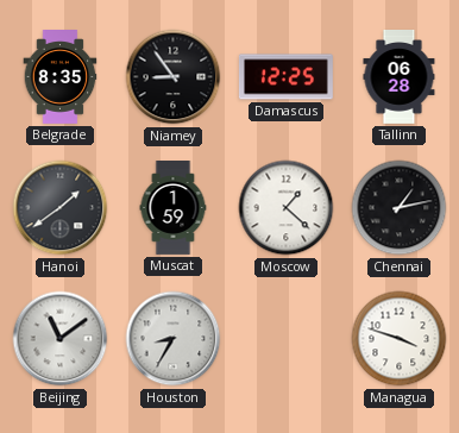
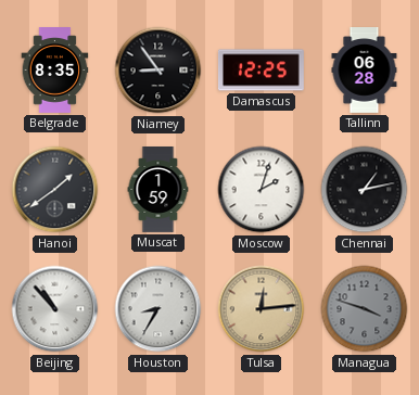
Moscow: 1:22 -> 2:03 (262, 190)
Beijing: 11:09 -> 10:53 (55, 309)
Tulsa: none -> 12:14 (262, 309)
Managua dial: white -> grey (365, 309)
